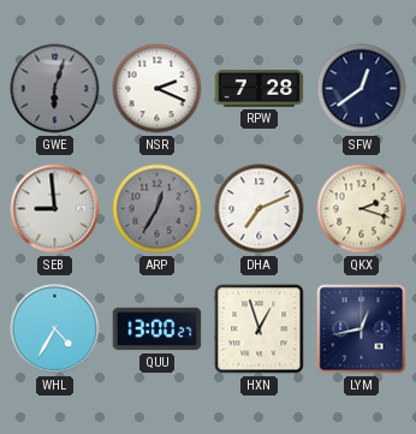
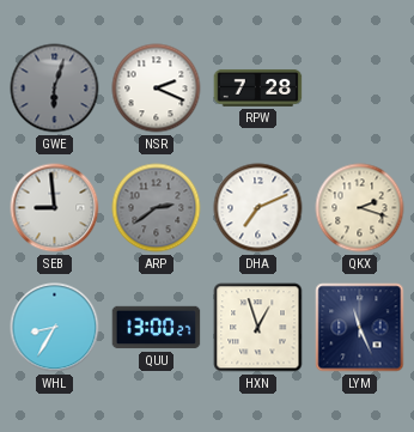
SFW: 12:39 -> none (362, 89)
ARP: 12:35 -> 2:39 (157, 208)
WHL: 4:35 -> 8:35 (55, 328)
LYM: 12:43 -> 11:26 (360, 328)
